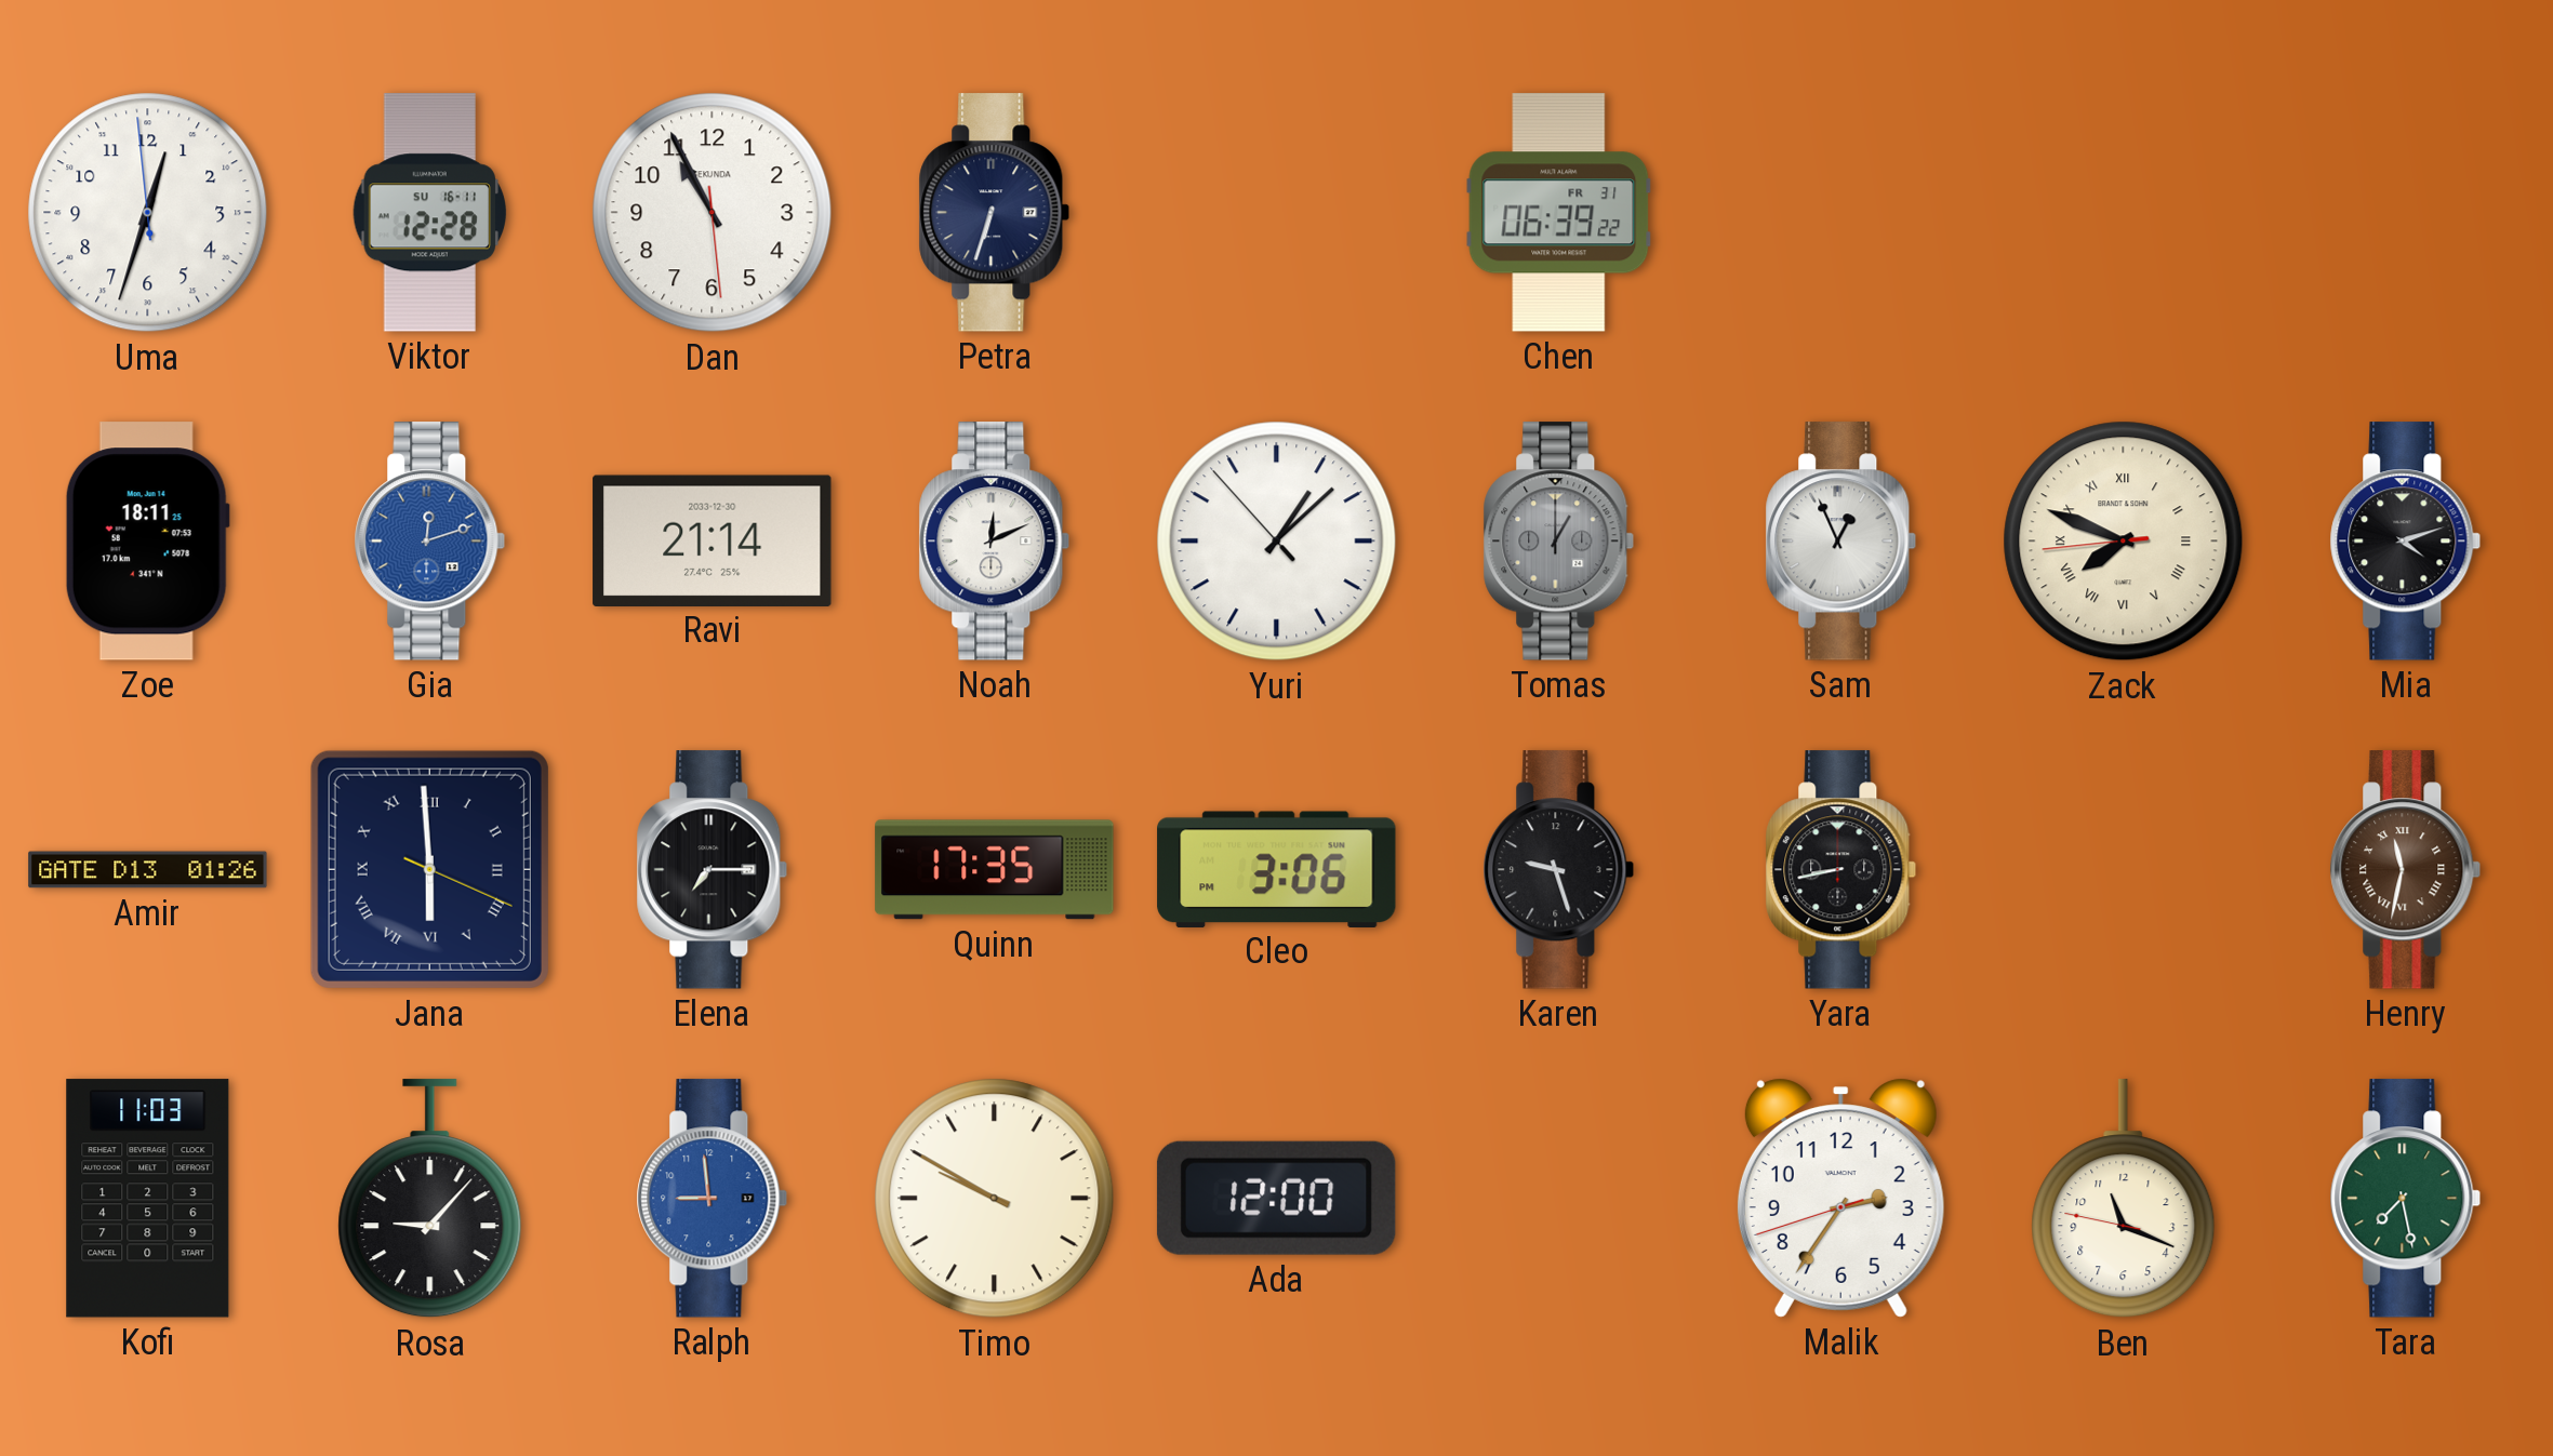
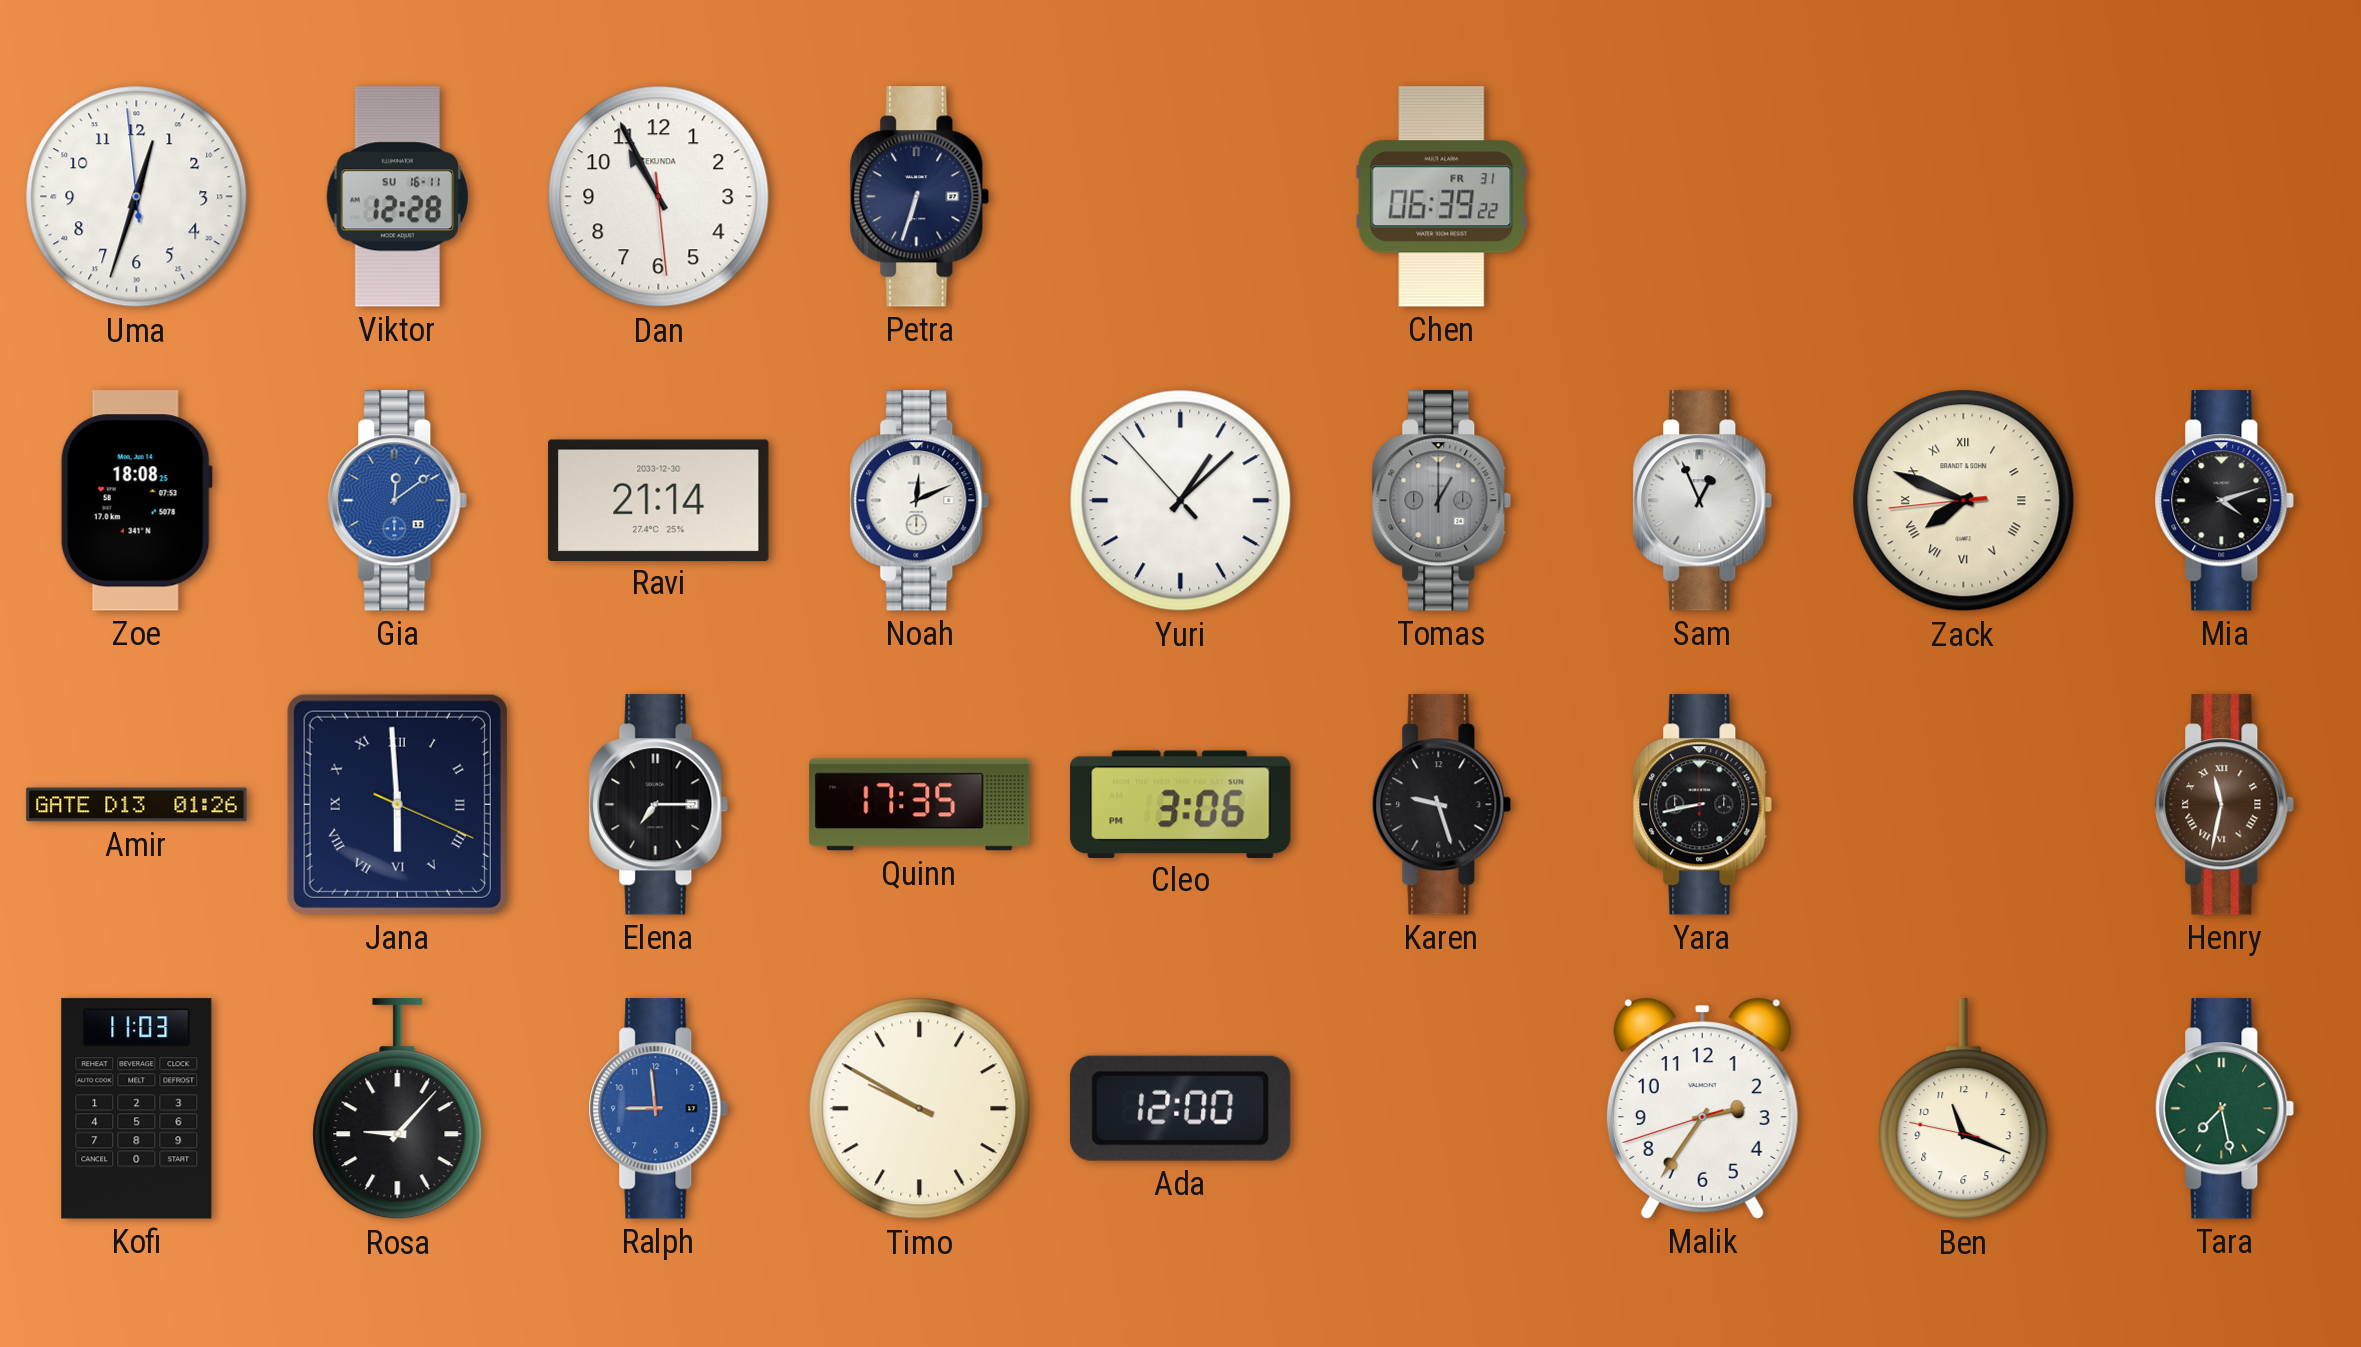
Zoe: 18:11 -> 18:08 (136, 501)
Gia: 12:12 -> 12:09 (398, 501)
